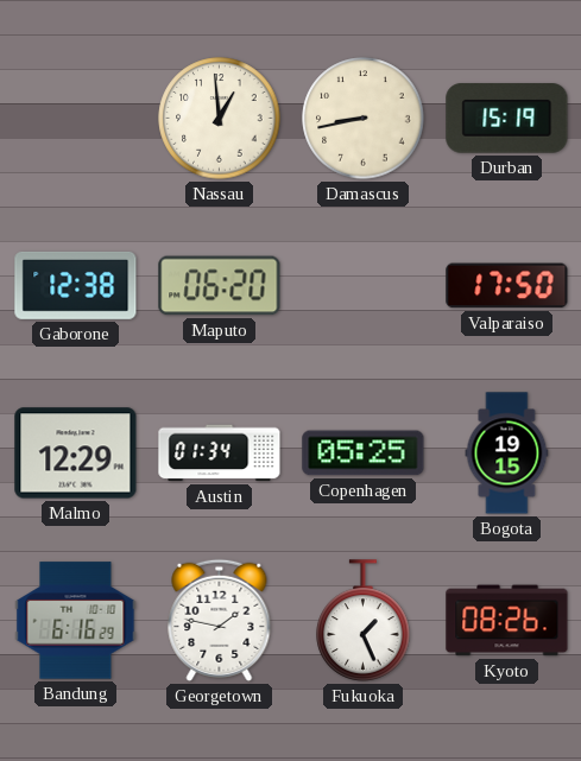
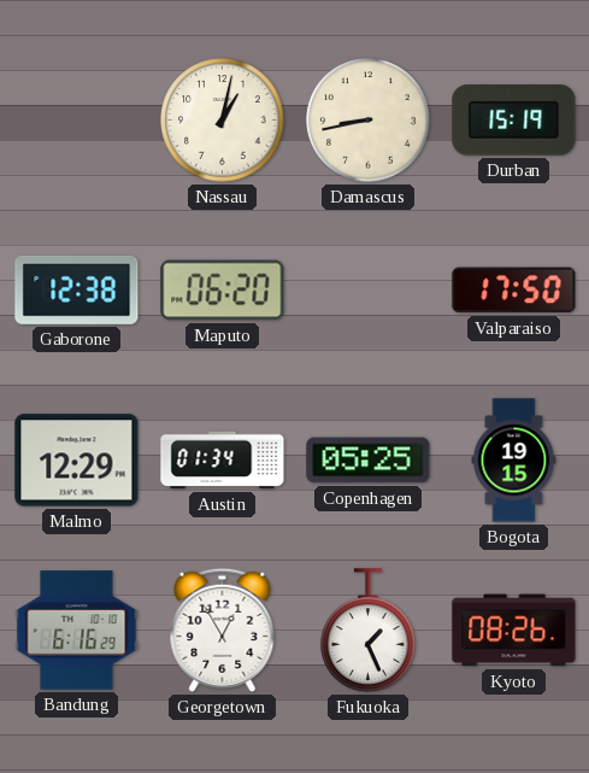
Nassau: 12:59 -> 1:02 (223, 121)
Georgetown: 1:47 -> 12:55 (223, 629)
